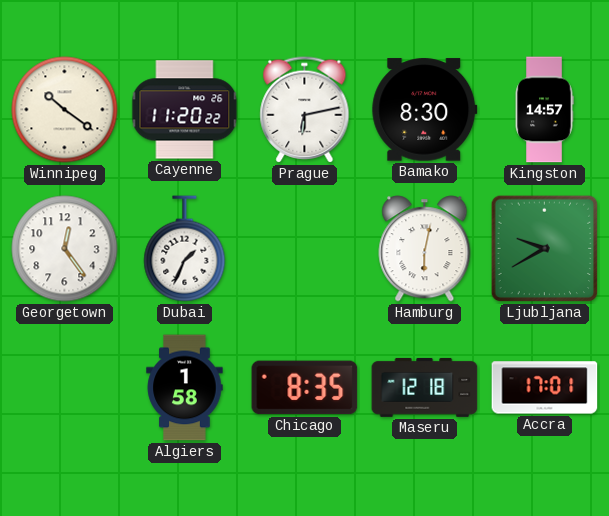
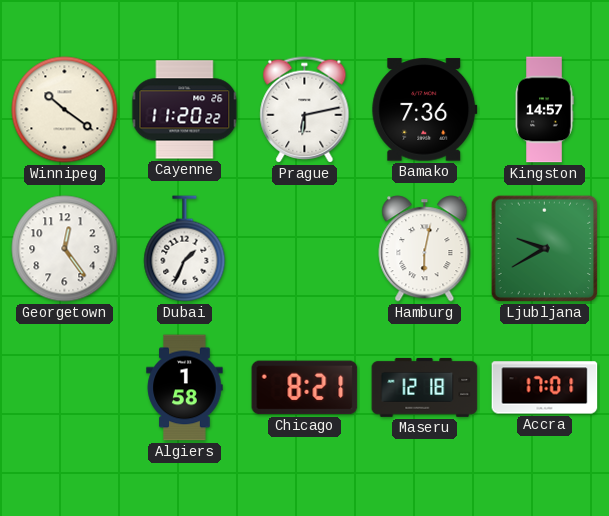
Bamako: 8:30 -> 7:36 (425, 110)
Chicago: 8:35 -> 8:21 (305, 388)
